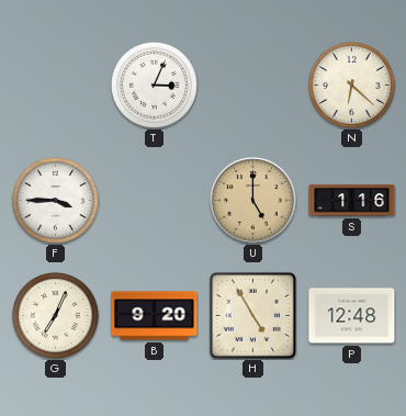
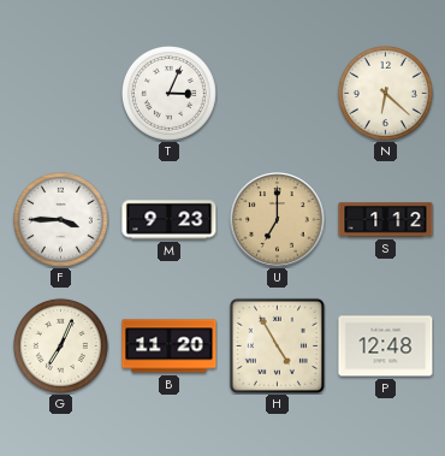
M: none -> 9:23 (170, 220)
U: 5:00 -> 7:00 (278, 220)
S: 1:16 -> 1:12 (386, 220)
B: 9:20 -> 11:20 (170, 347)
